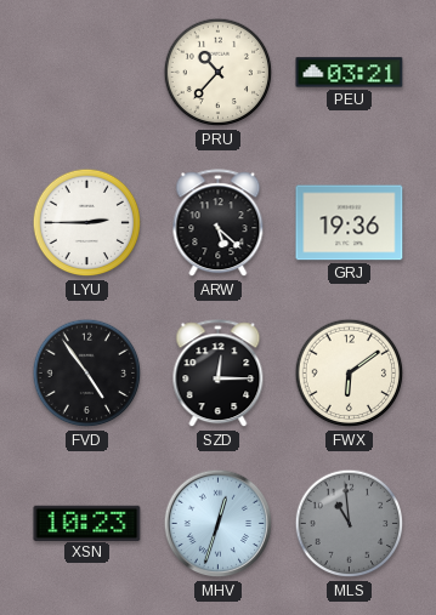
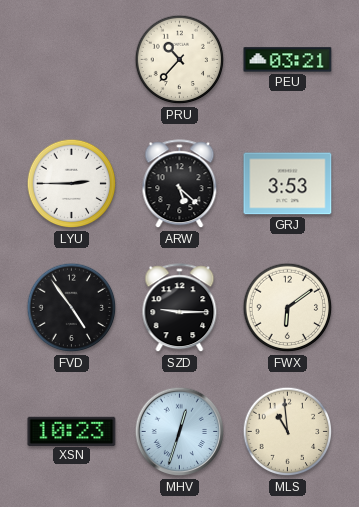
GRJ: 19:36 -> 3:53 (288, 184)
SZD: 12:15 -> 9:15 (180, 308)
MLS dial: grey -> cream (288, 432)
